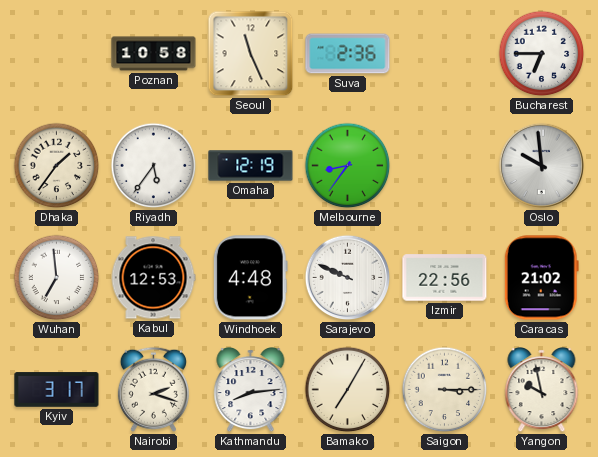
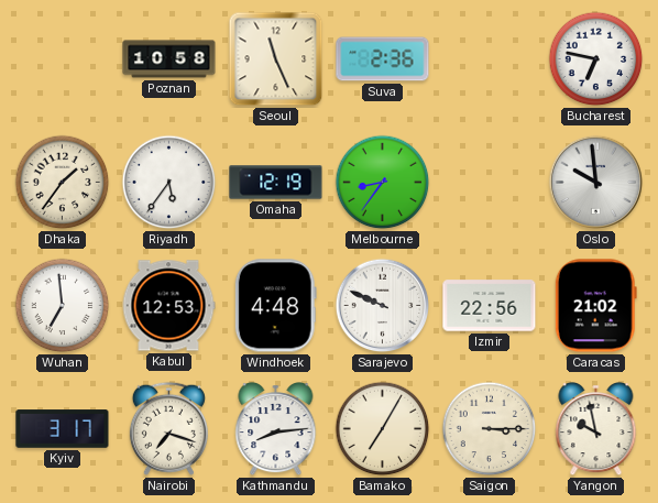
Bucharest: 6:45 -> 6:47 (596, 59)
Nairobi: 2:18 -> 7:18 (168, 428)
